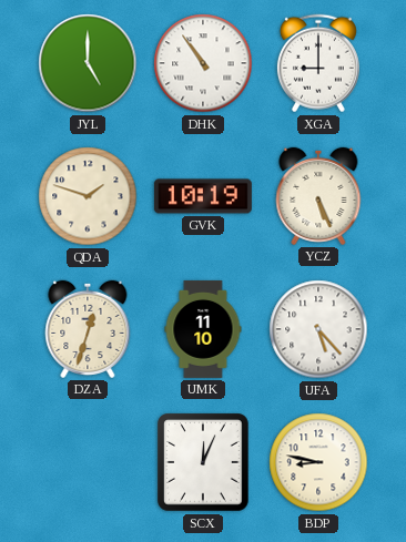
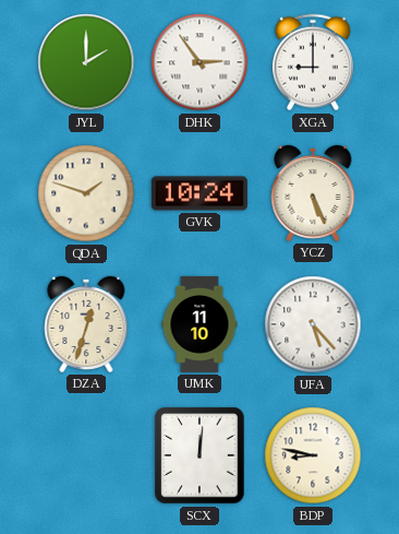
JYL: 5:00 -> 2:00 (86, 62)
DHK: 10:54 -> 2:54 (199, 62)
GVK: 10:19 -> 10:24 (199, 193)
SCX: 12:04 -> 12:01 (201, 455)
